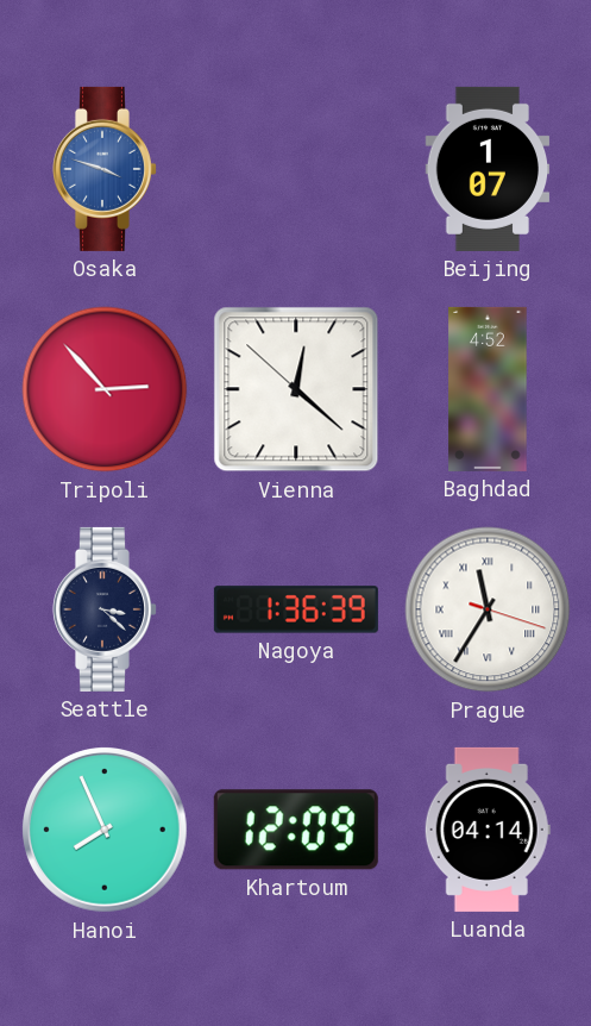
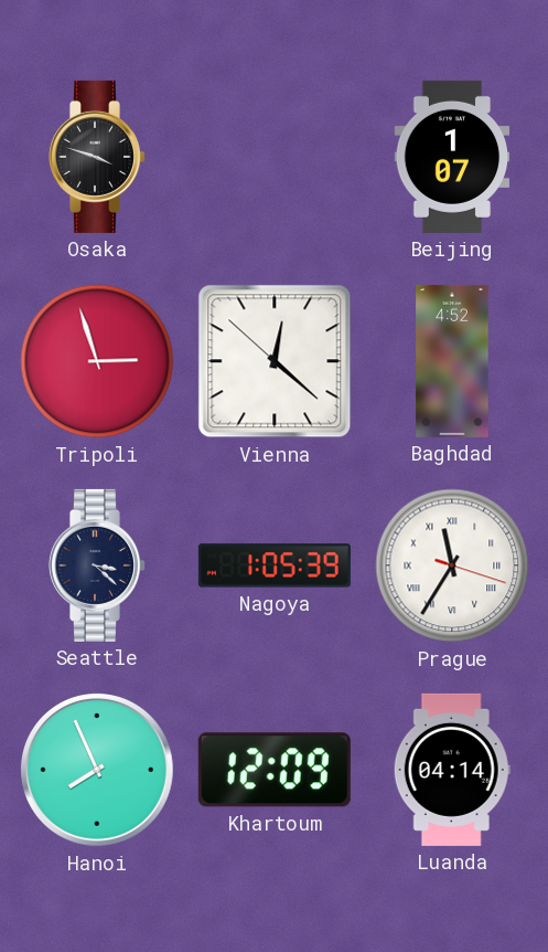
Osaka dial: blue -> black (97, 157)
Tripoli: 2:53 -> 2:57 (97, 361)
Nagoya: 1:36 -> 1:05 (275, 565)
